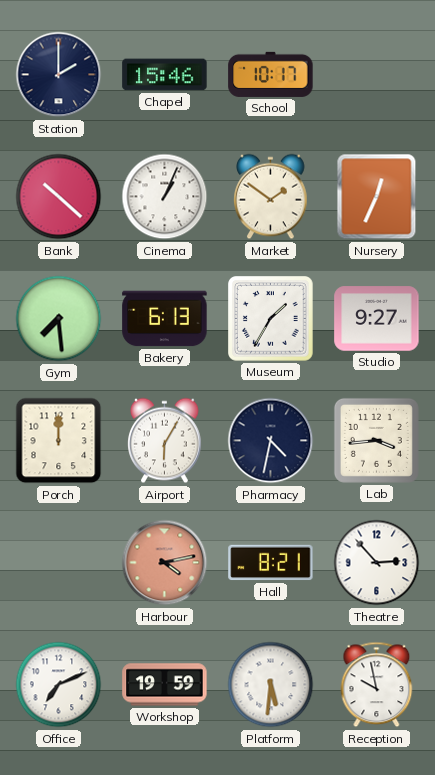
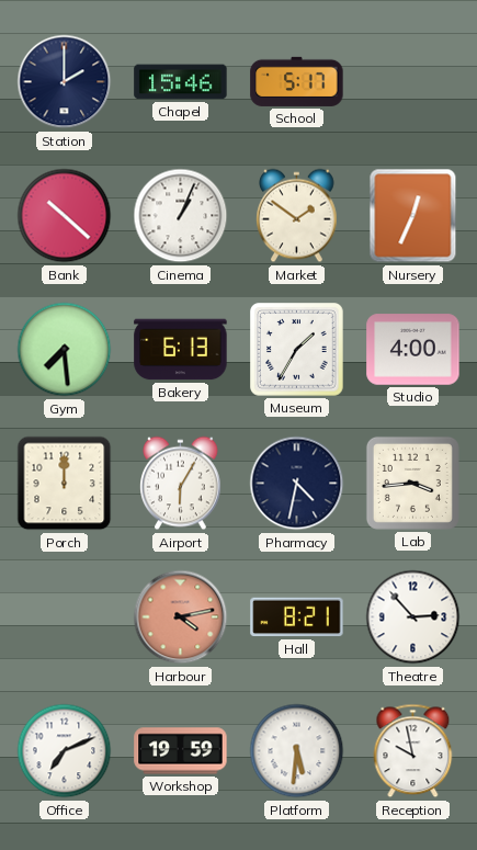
School: 10:17 -> 5:17 (297, 81)
Studio: 9:27 -> 4:00 (413, 350)
